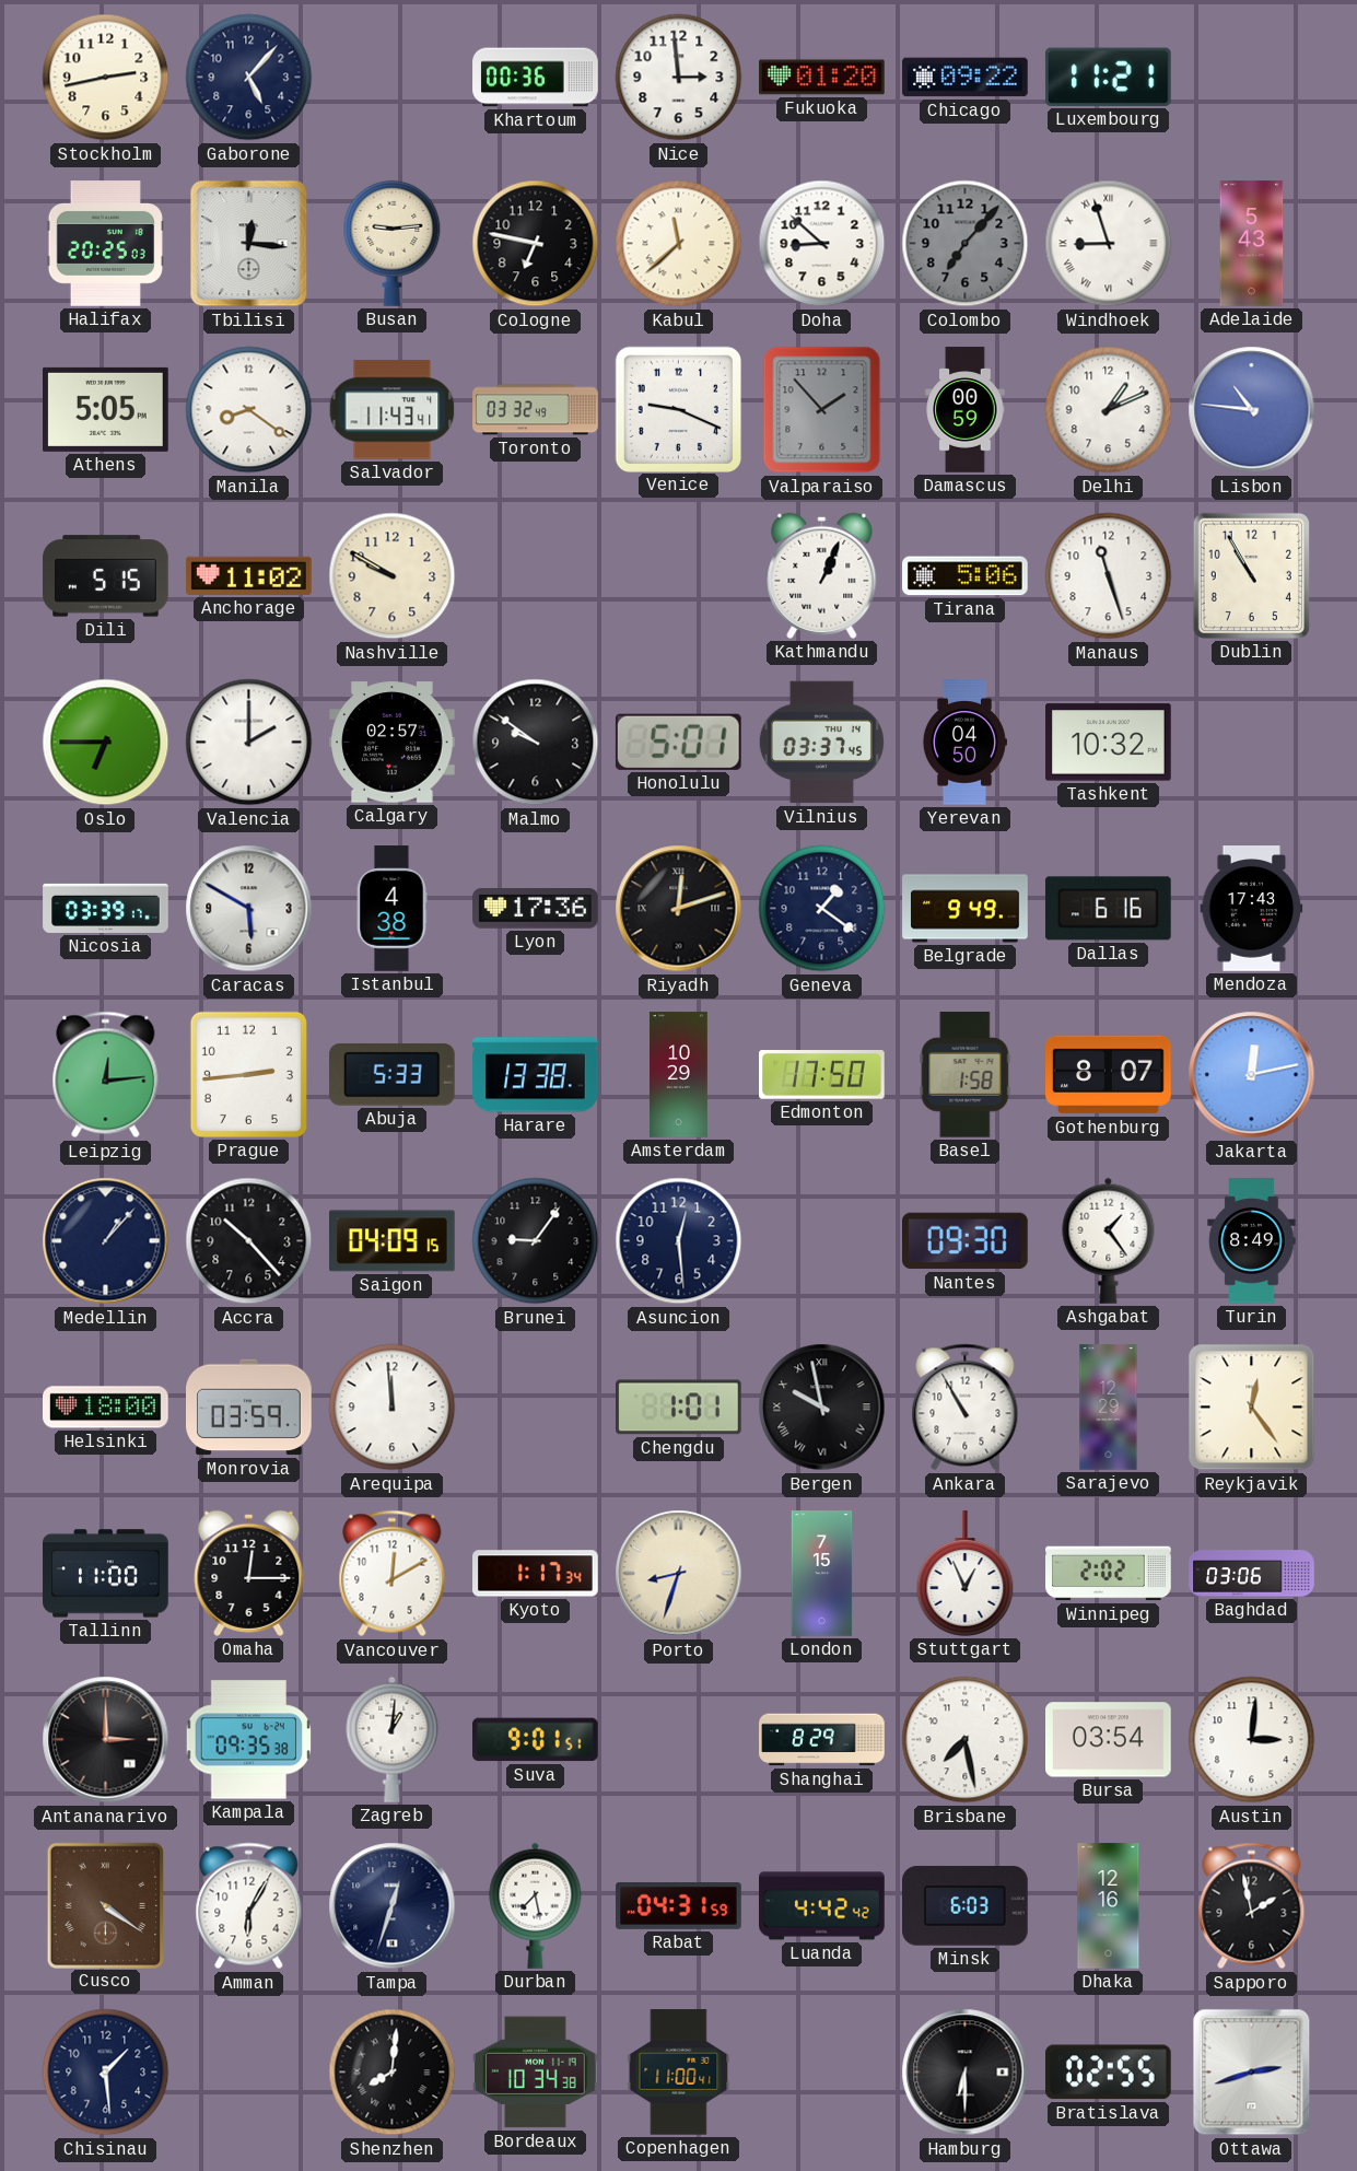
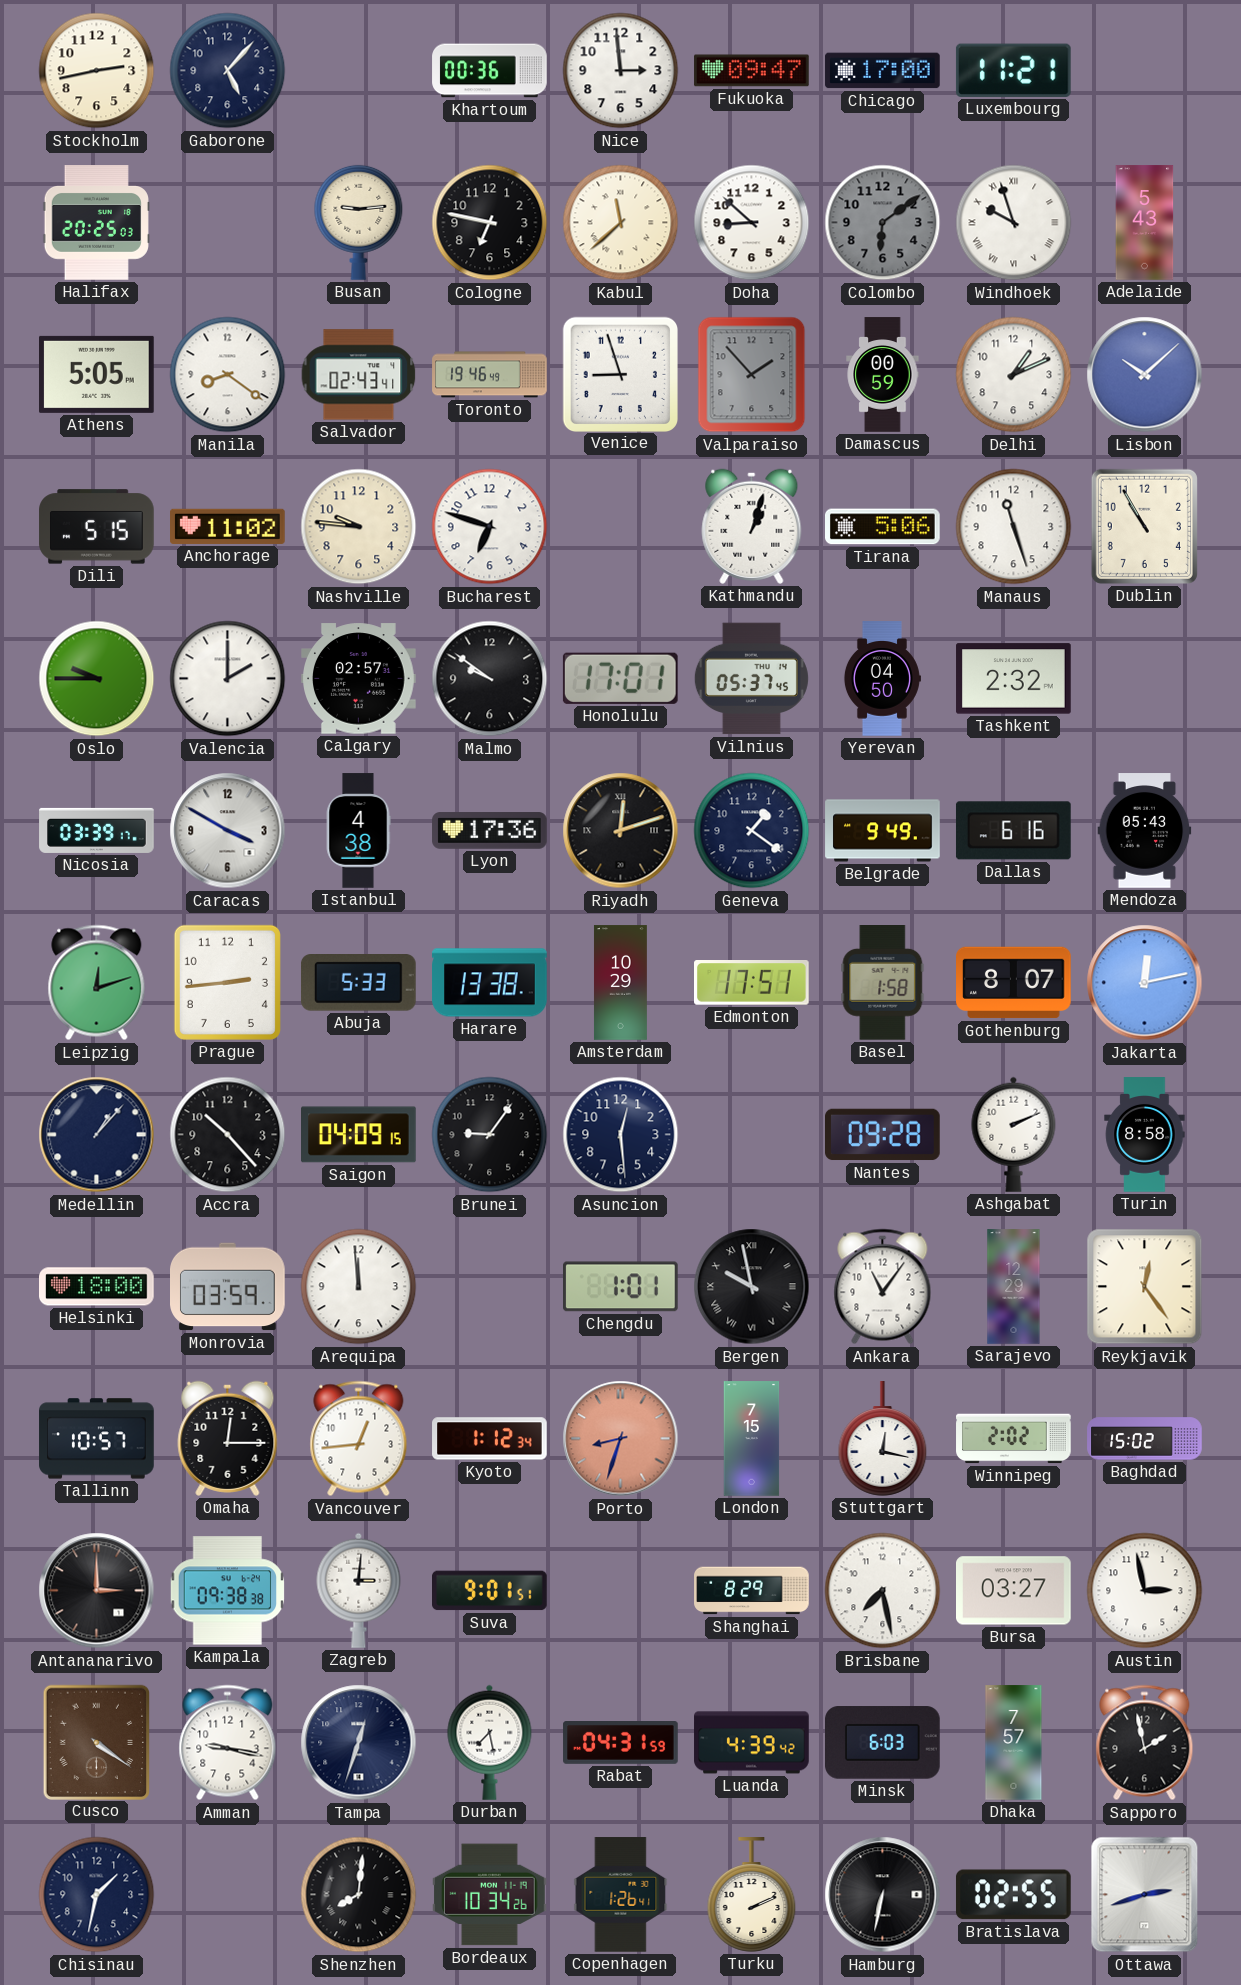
Fukuoka: 01:20 -> 09:47 (752, 71)
Chicago: 09:22 -> 17:00 (883, 71)
Tbilisi: 12:16 -> none (249, 244)
Colombo: 7:07 -> 6:09 (883, 223)
Windhoek: 8:57 -> 9:57 (1014, 223)
Salvador: 11:43 -> 02:43 (359, 375)
Toronto: 03:32 -> 19:46 (490, 375)
Venice: 9:19 -> 8:57 (620, 374)
Lisbon: 10:46 -> 10:08 (1145, 375)
Nashville: 9:50 -> 9:46 (359, 527)
Bucharest: none -> 6:48 (490, 527)
Kathmandu: 1:04 -> 1:03 (752, 526)
Oslo: 6:45 -> 9:45 (97, 679)
Honolulu: 5:01 -> 17:01 (620, 678)
Vilnius: 03:37 -> 05:37 (751, 679)
Tashkent: 10:32 -> 2:32 (1014, 679)
Caracas: 5:50 -> 3:50 (228, 831)
Mendoza: 17:43 -> 05:43 (1145, 831)
Leipzig: 12:14 -> 12:12 (97, 983)
Edmonton: 17:50 -> 17:51 (752, 983)
Nantes: 09:30 -> 09:28 (883, 1135)
Ashgabat: 1:24 -> 2:11 (1014, 1134)
Turin: 8:49 -> 8:58 (1145, 1135)
Ankara: 10:55 -> 11:06 (883, 1287)
Tallinn: 11:00 -> 10:57 (97, 1439)
Vancouver: 12:10 -> 12:44 (359, 1439)
Kyoto: 1:17 -> 1:12 (490, 1439)
Porto dial: cream -> salmon (621, 1439)
Stuttgart: 12:56 -> 12:17 (883, 1439)
Baghdad: 03:06 -> 15:02 (1145, 1439)
Kampala: 09:35 -> 09:38 (228, 1591)
Zagreb: 1:01 -> 3:01 (359, 1590)
Bursa: 03:54 -> 03:27 (1014, 1591)
Austin: 3:01 -> 2:58 (1145, 1591)
Amman: 6:05 -> 9:17 (228, 1743)
Luanda: 4:42 -> 4:39 (752, 1743)
Dhaka: 12:16 -> 7:57 (1014, 1743)
Chisinau: 1:29 -> 1:32 (97, 1895)
Bordeaux: 10:34:38 -> 10:34:26 (490, 1895)
Copenhagen: 11:00 -> 1:26 (621, 1895)
Turku: none -> 2:11 (752, 1895)
Hamburg: 6:30 -> 6:32 (883, 1895)
